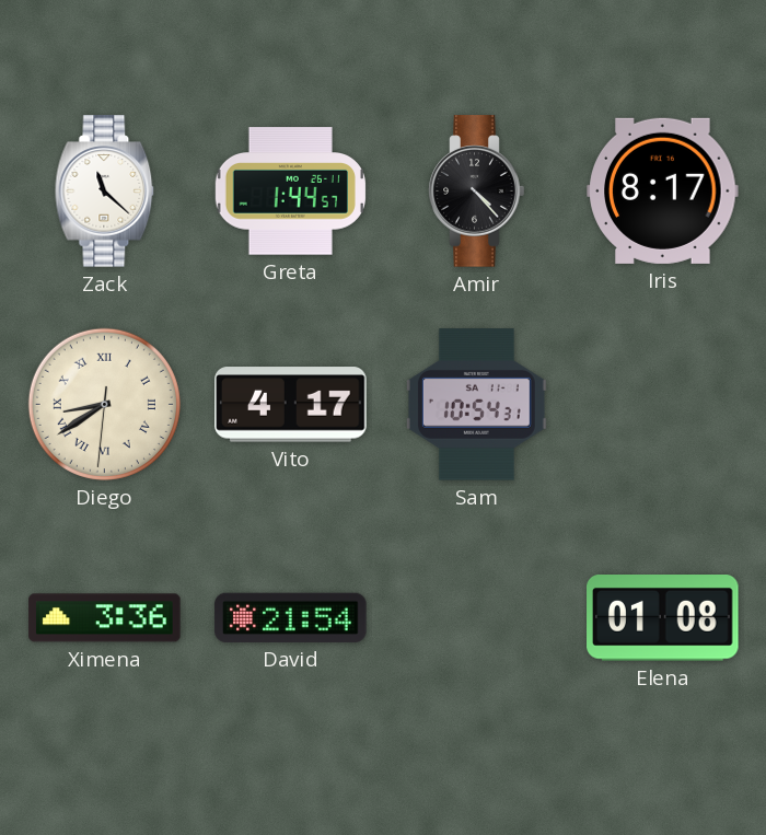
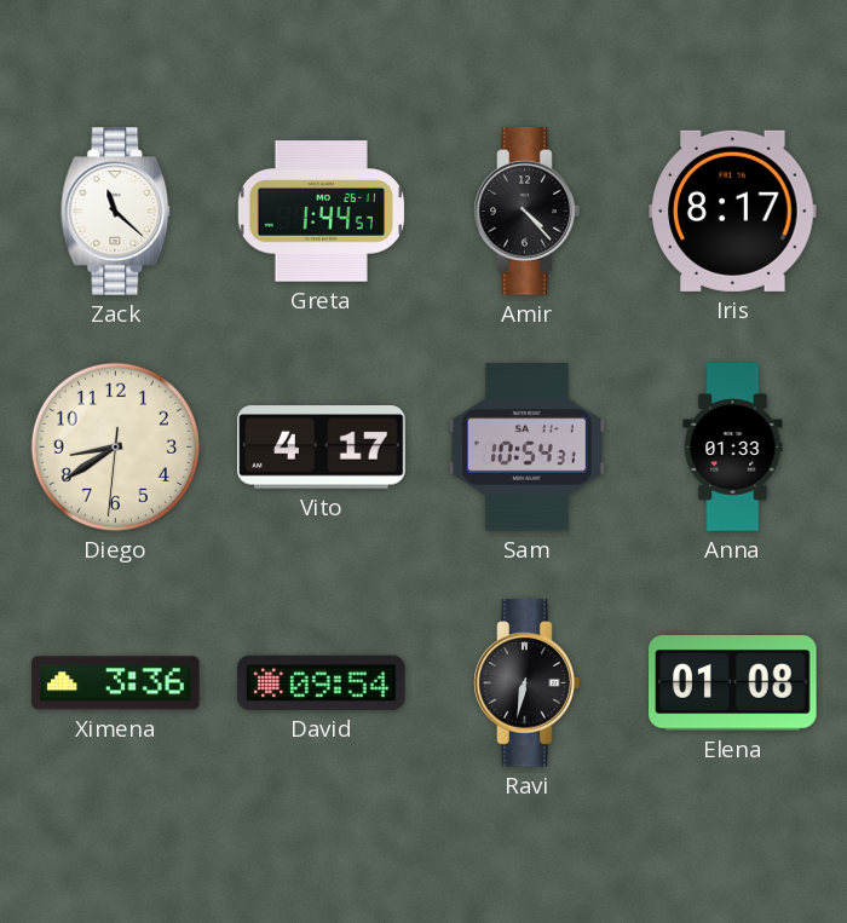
Diego numerals: Roman -> Arabic (115, 446)
Anna: none -> 01:33 (733, 448)
David: 21:54 -> 09:54 (322, 682)
Ravi: none -> 6:32 (528, 683)
